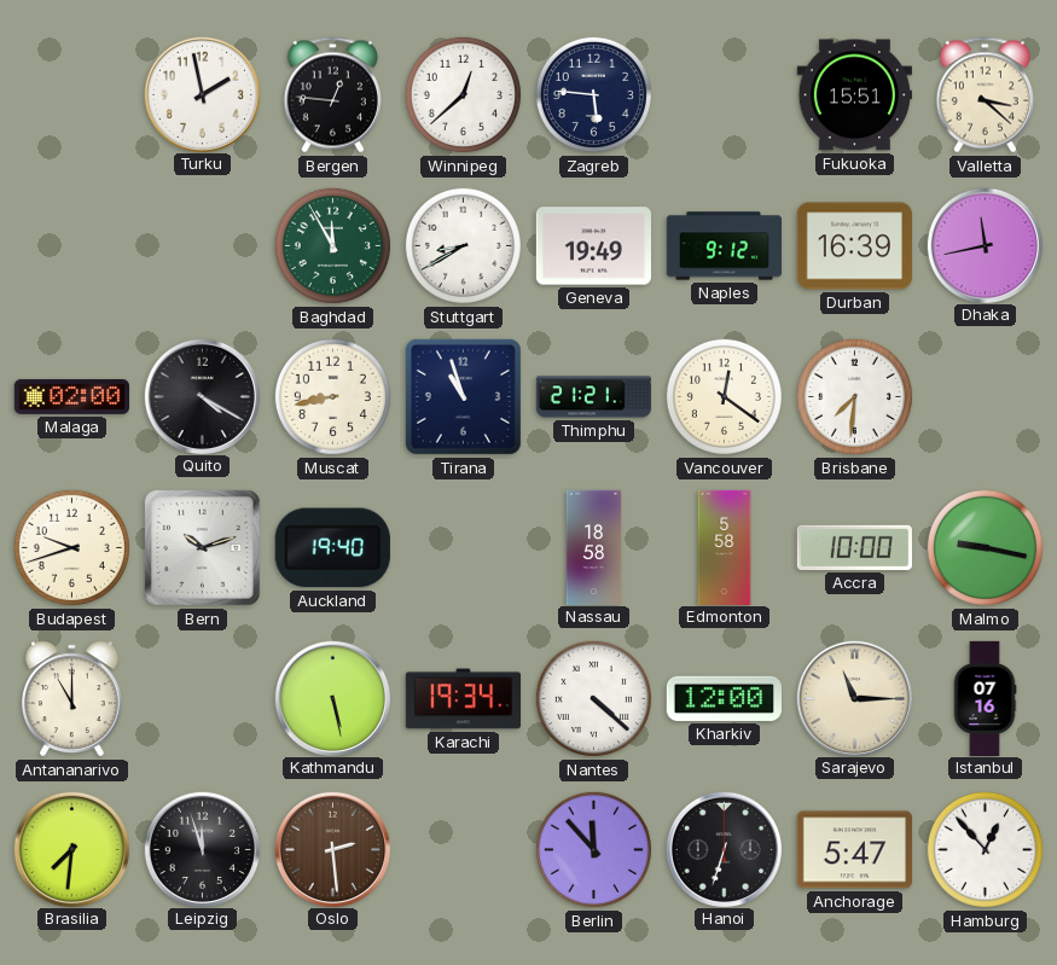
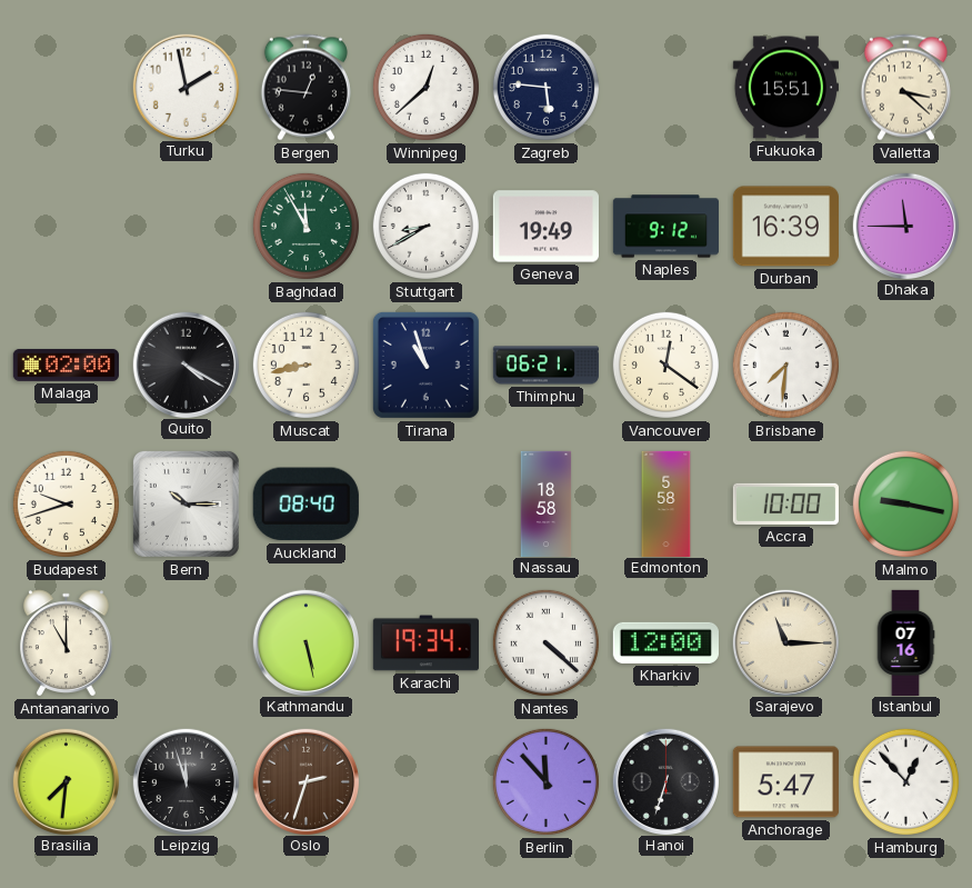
Dhaka: 11:43 -> 11:45 (905, 226)
Thimphu: 21:21 -> 06:21 (545, 366)
Bern: 10:12 -> 10:15 (186, 503)
Auckland: 19:40 -> 08:40 (305, 505)
Oslo: 2:29 -> 2:33 (305, 781)
